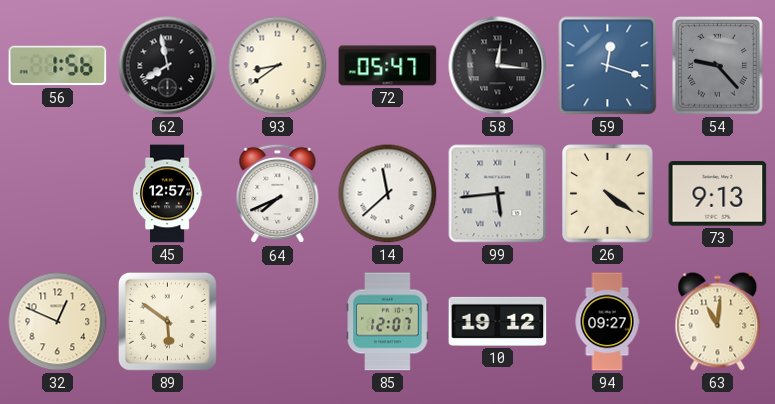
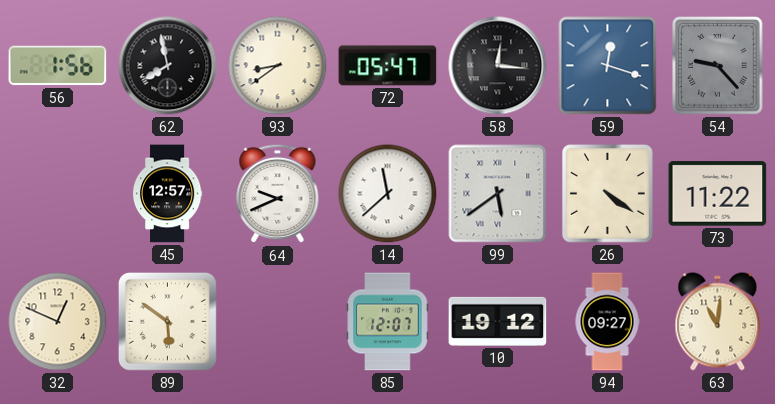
64: 7:41 -> 9:41 (278, 194)
99: 5:44 -> 5:39 (498, 194)
73: 9:13 -> 11:22 (718, 194)
